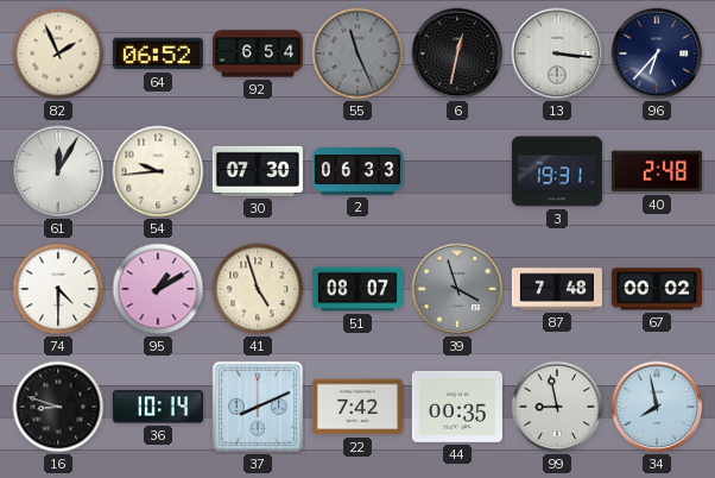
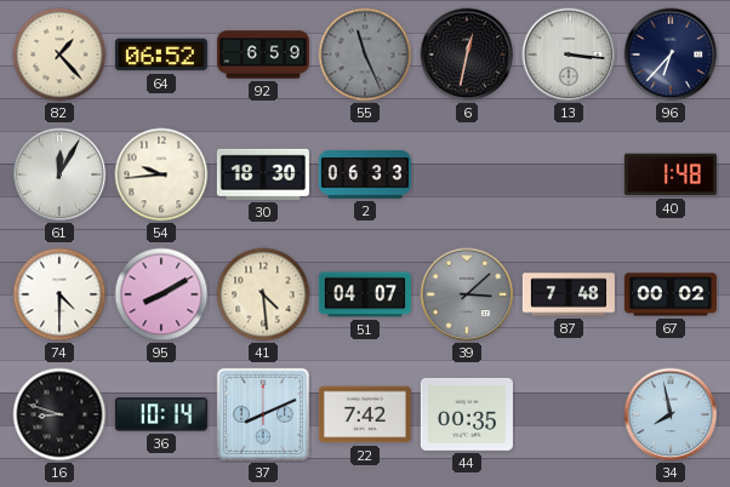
82: 1:56 -> 1:23 (59, 55)
92: 6:54 -> 6:59 (263, 55)
30: 07:30 -> 18:30 (263, 174)
3: 19:31 -> none (557, 171)
40: 2:48 -> 1:48 (671, 174)
95: 1:10 -> 8:10 (161, 294)
41: 4:57 -> 4:29 (263, 294)
51: 08:07 -> 04:07 (365, 294)
39: 3:57 -> 3:08 (467, 294)
99: 8:58 -> none (557, 407)
